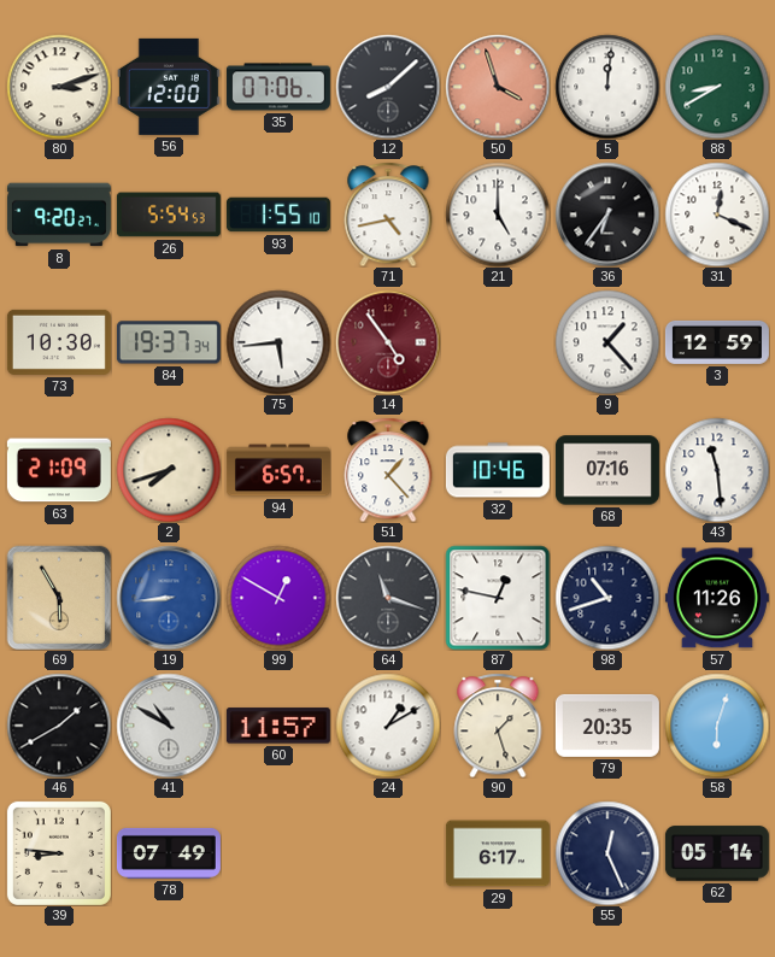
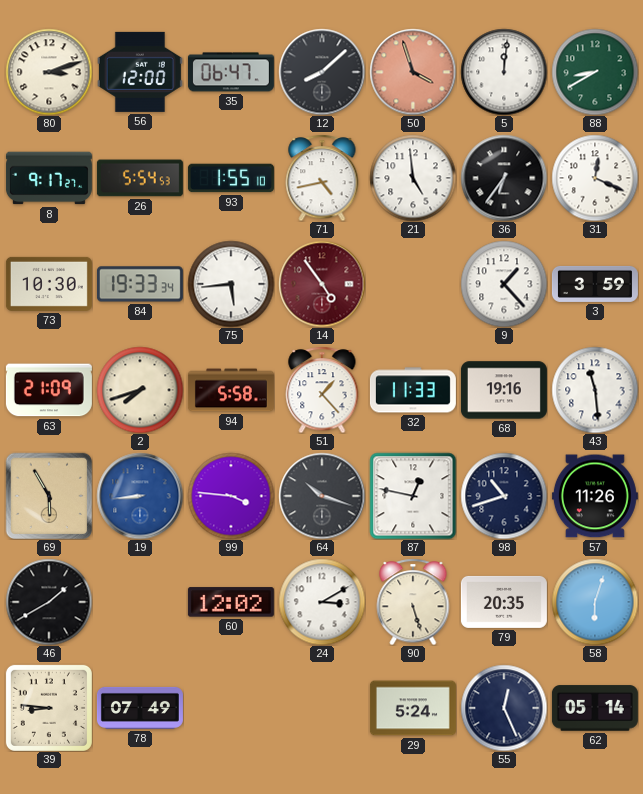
35: 07:06 -> 06:47 (231, 72)
8: 9:20 -> 9:17 (49, 178)
21: 5:00 -> 4:59 (413, 178)
84: 19:37 -> 19:33 (140, 284)
3: 12:59 -> 3:59 (595, 284)
94: 6:57 -> 5:58 (231, 390)
32: 10:46 -> 11:33 (413, 390)
68: 07:16 -> 19:16 (504, 390)
99: 12:50 -> 3:46 (231, 496)
64: 11:18 -> 10:18 (322, 496)
41: 10:50 -> none (169, 726)
60: 11:57 -> 12:02 (231, 602)
24: 1:10 -> 3:10 (322, 602)
90: 1:27 -> 5:27 (413, 602)
29: 6:17 -> 5:24 (413, 708)
